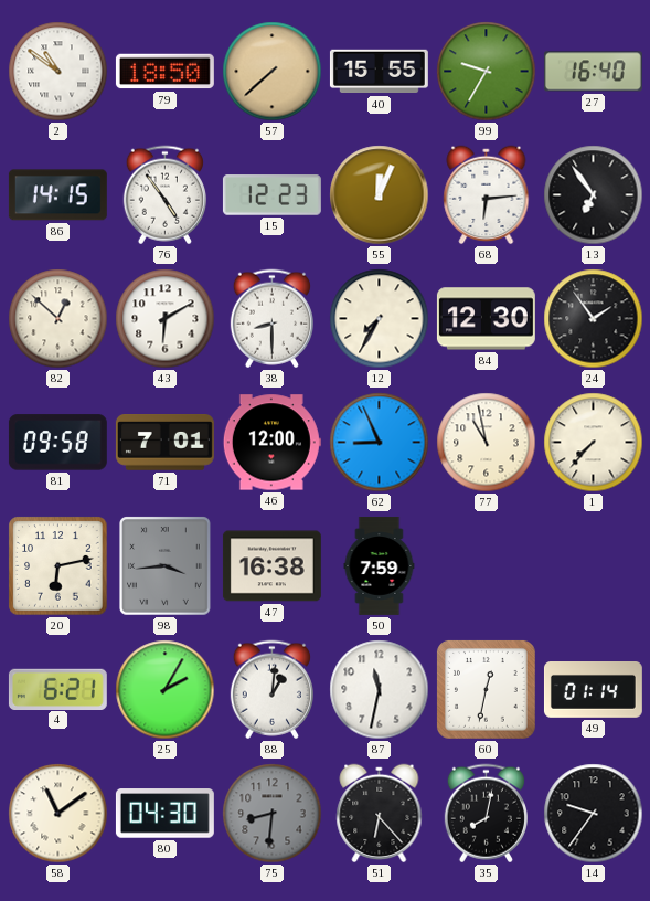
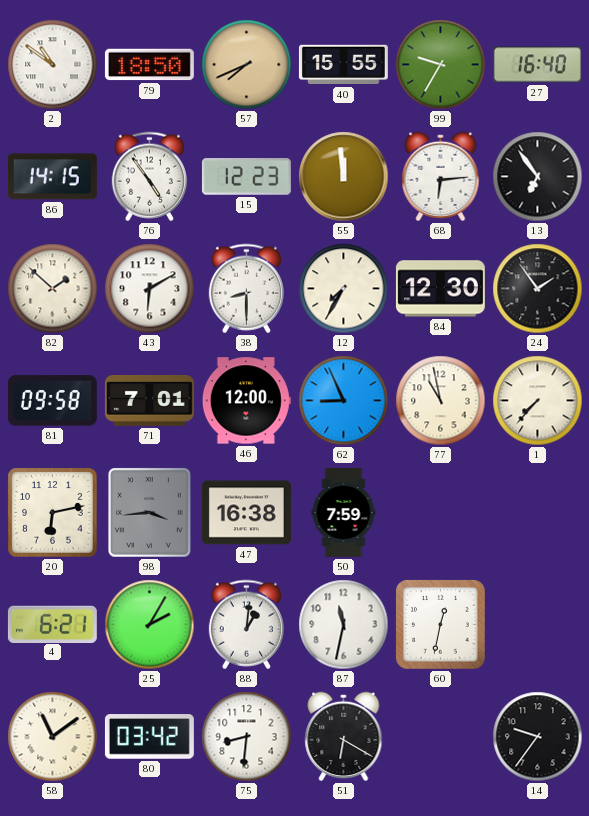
57: 7:38 -> 7:41 (247, 65)
55: 12:04 -> 11:59 (344, 177)
82: 12:52 -> 1:52 (53, 289)
49: 01:14 -> none (593, 690)
80: 04:30 -> 03:42 (149, 737)
75 dial: grey -> white (247, 737)
51: 6:23 -> 6:20 (344, 737)
35: 8:02 -> none (486, 814)
